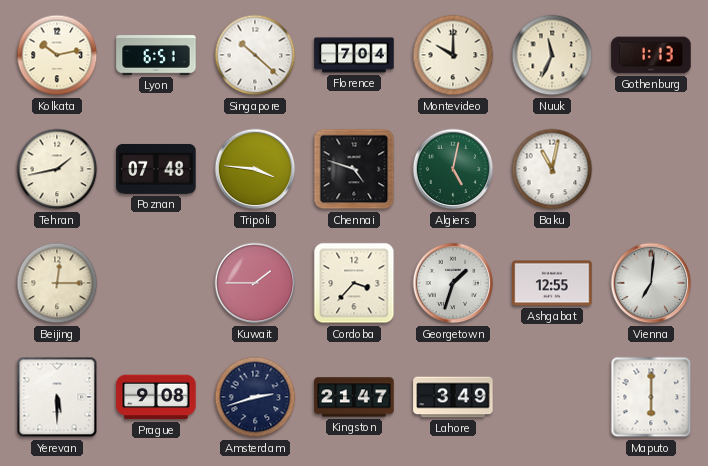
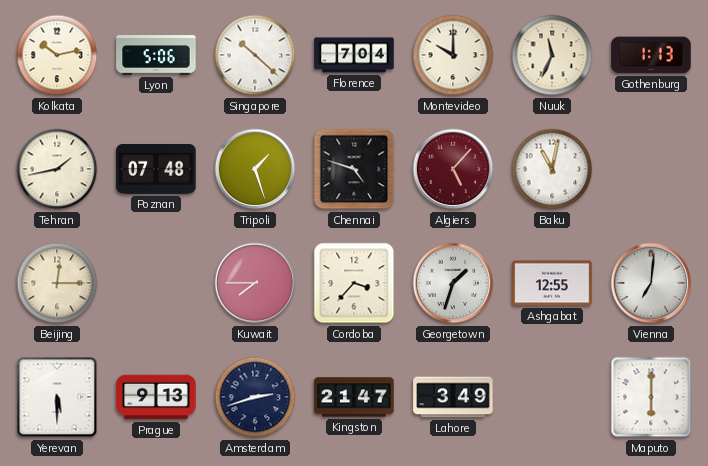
Lyon: 6:51 -> 5:06 (156, 55)
Tripoli: 3:46 -> 1:27 (255, 169)
Algiers: 5:02 -> 5:07 (453, 169)
Algiers dial: green -> burgundy (453, 169)
Kuwait: 1:45 -> 7:45 (255, 283)
Prague: 9:08 -> 9:13 (156, 397)
